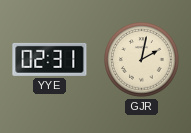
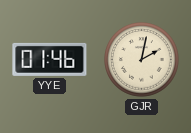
YYE: 02:31 -> 01:46 (50, 59)
